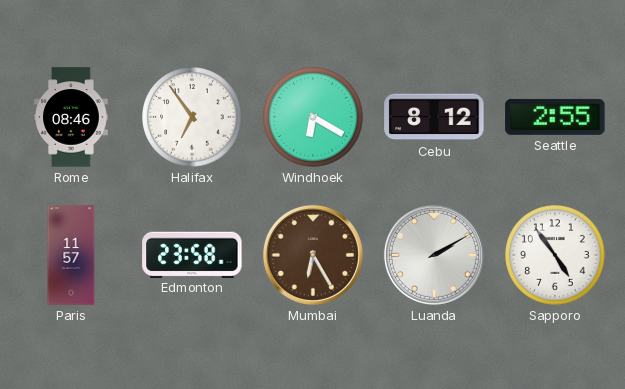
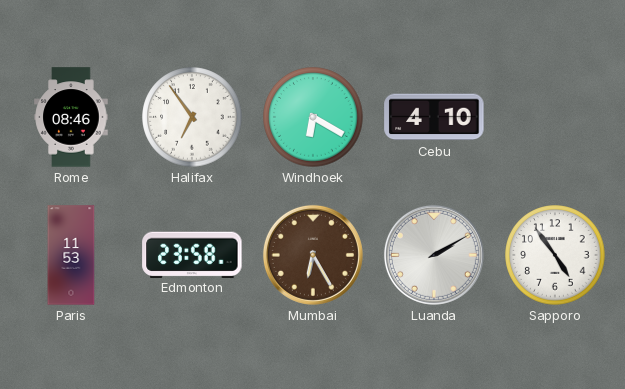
Cebu: 8:12 -> 4:10 (434, 117)
Seattle: 2:55 -> none (555, 117)
Paris: 11:57 -> 11:53 (71, 255)
